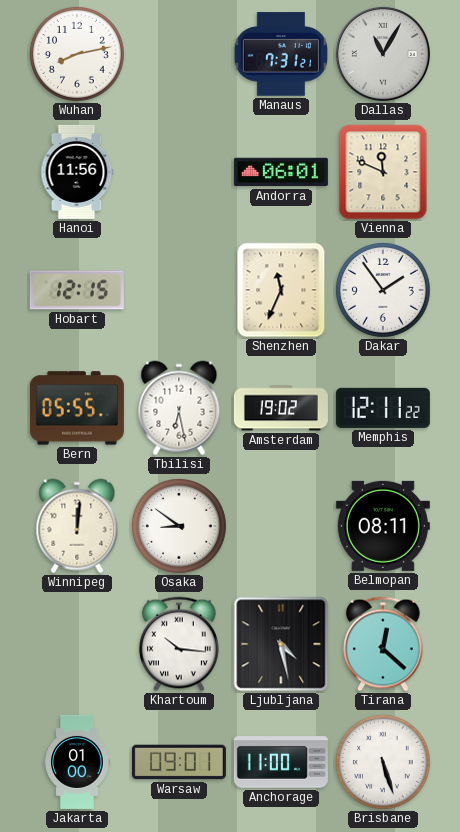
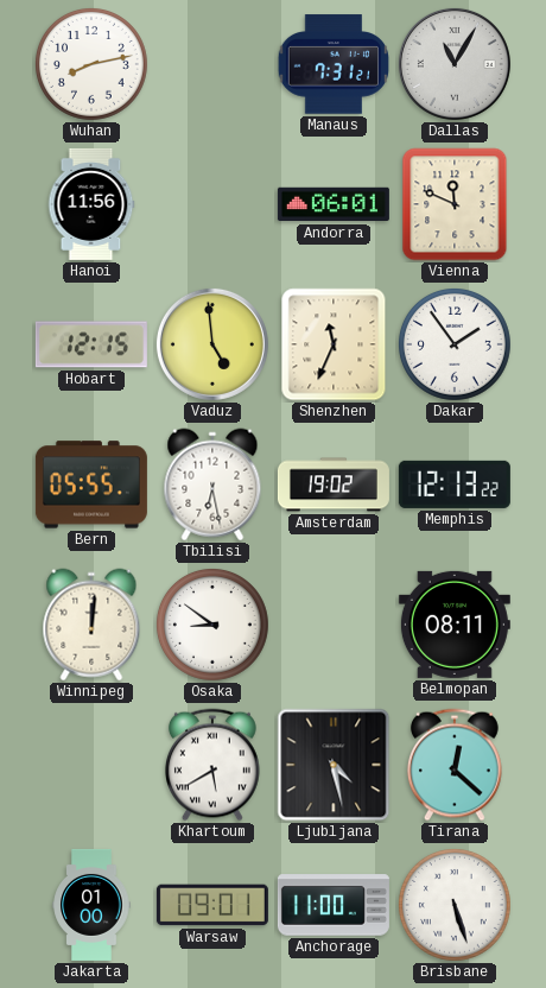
Vaduz: none -> 4:59 (212, 344)
Memphis: 12:11 -> 12:13 (455, 484)
Khartoum: 10:16 -> 5:40 (212, 765)
